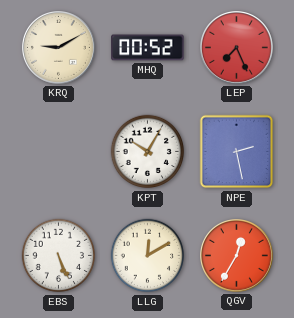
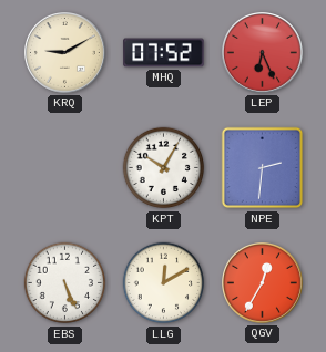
MHQ: 00:52 -> 07:52 (164, 53)
LEP: 7:26 -> 6:26 (263, 53)
NPE: 2:28 -> 2:31 (263, 168)
